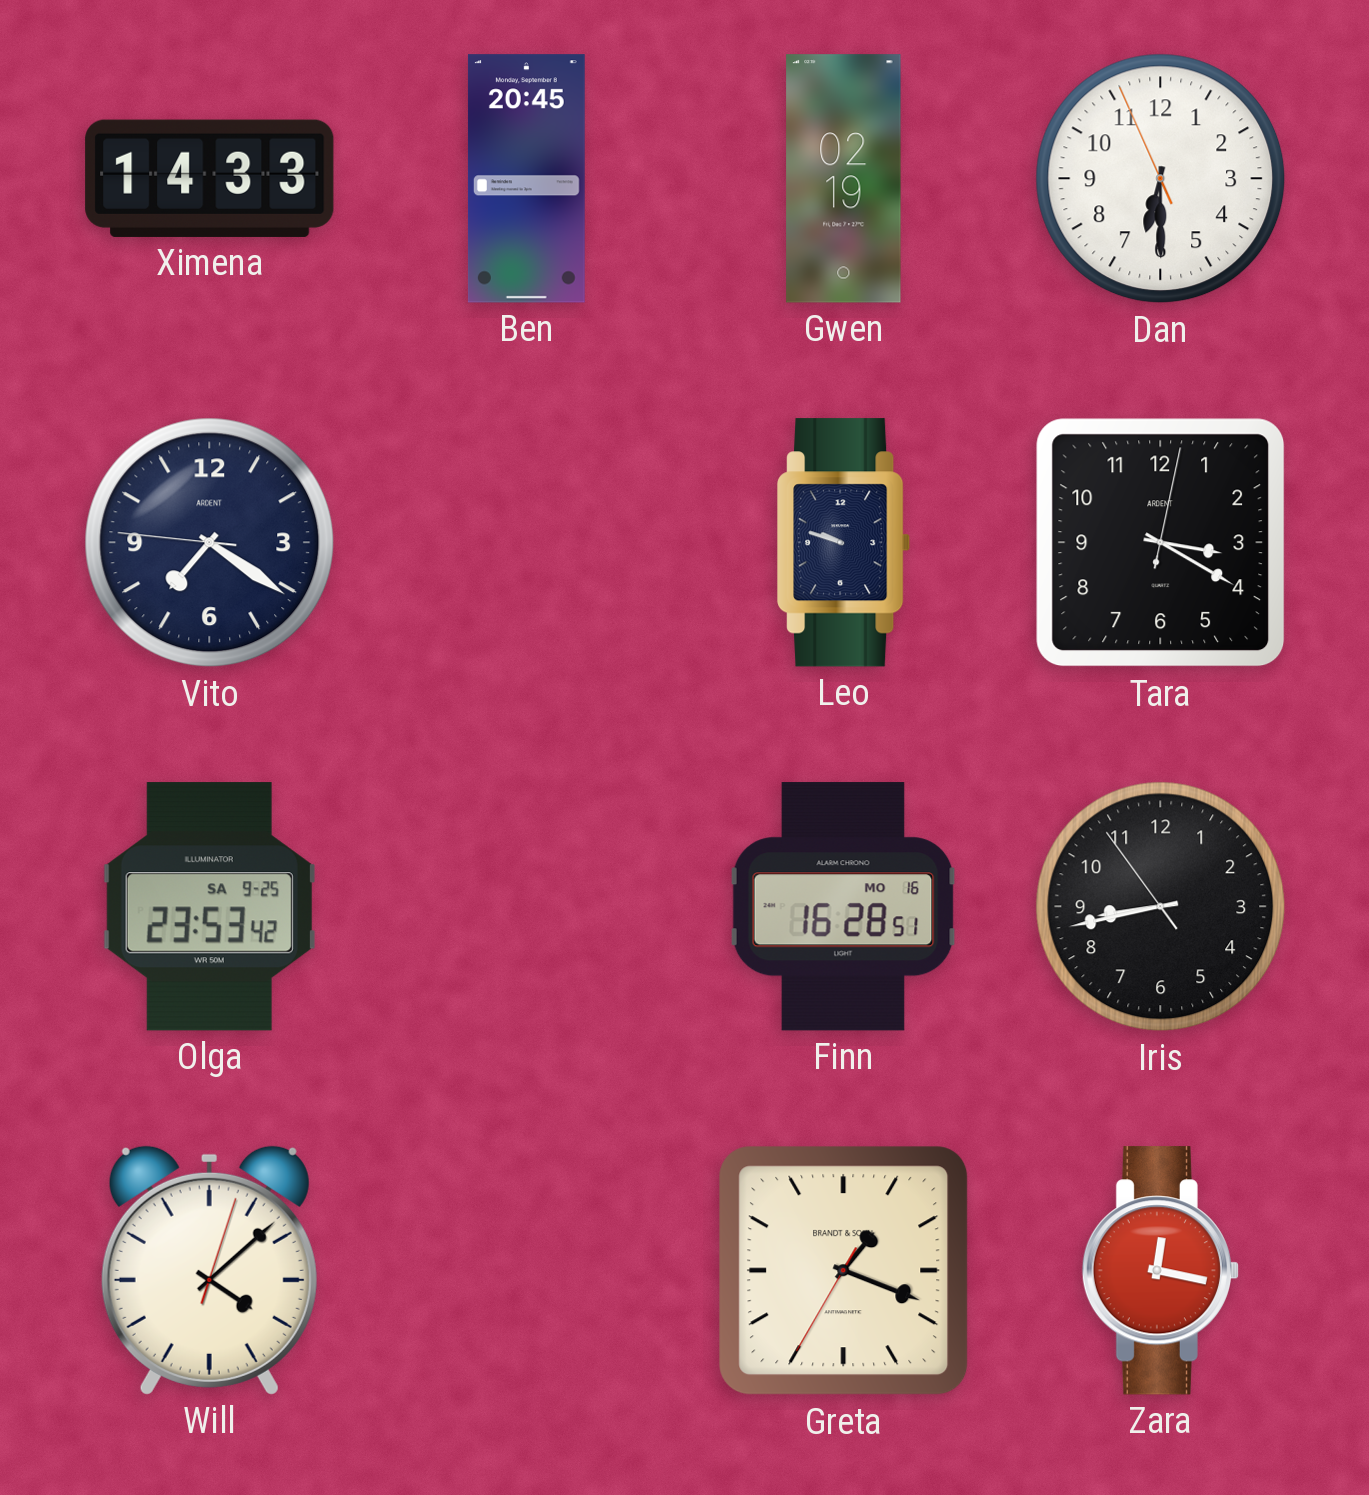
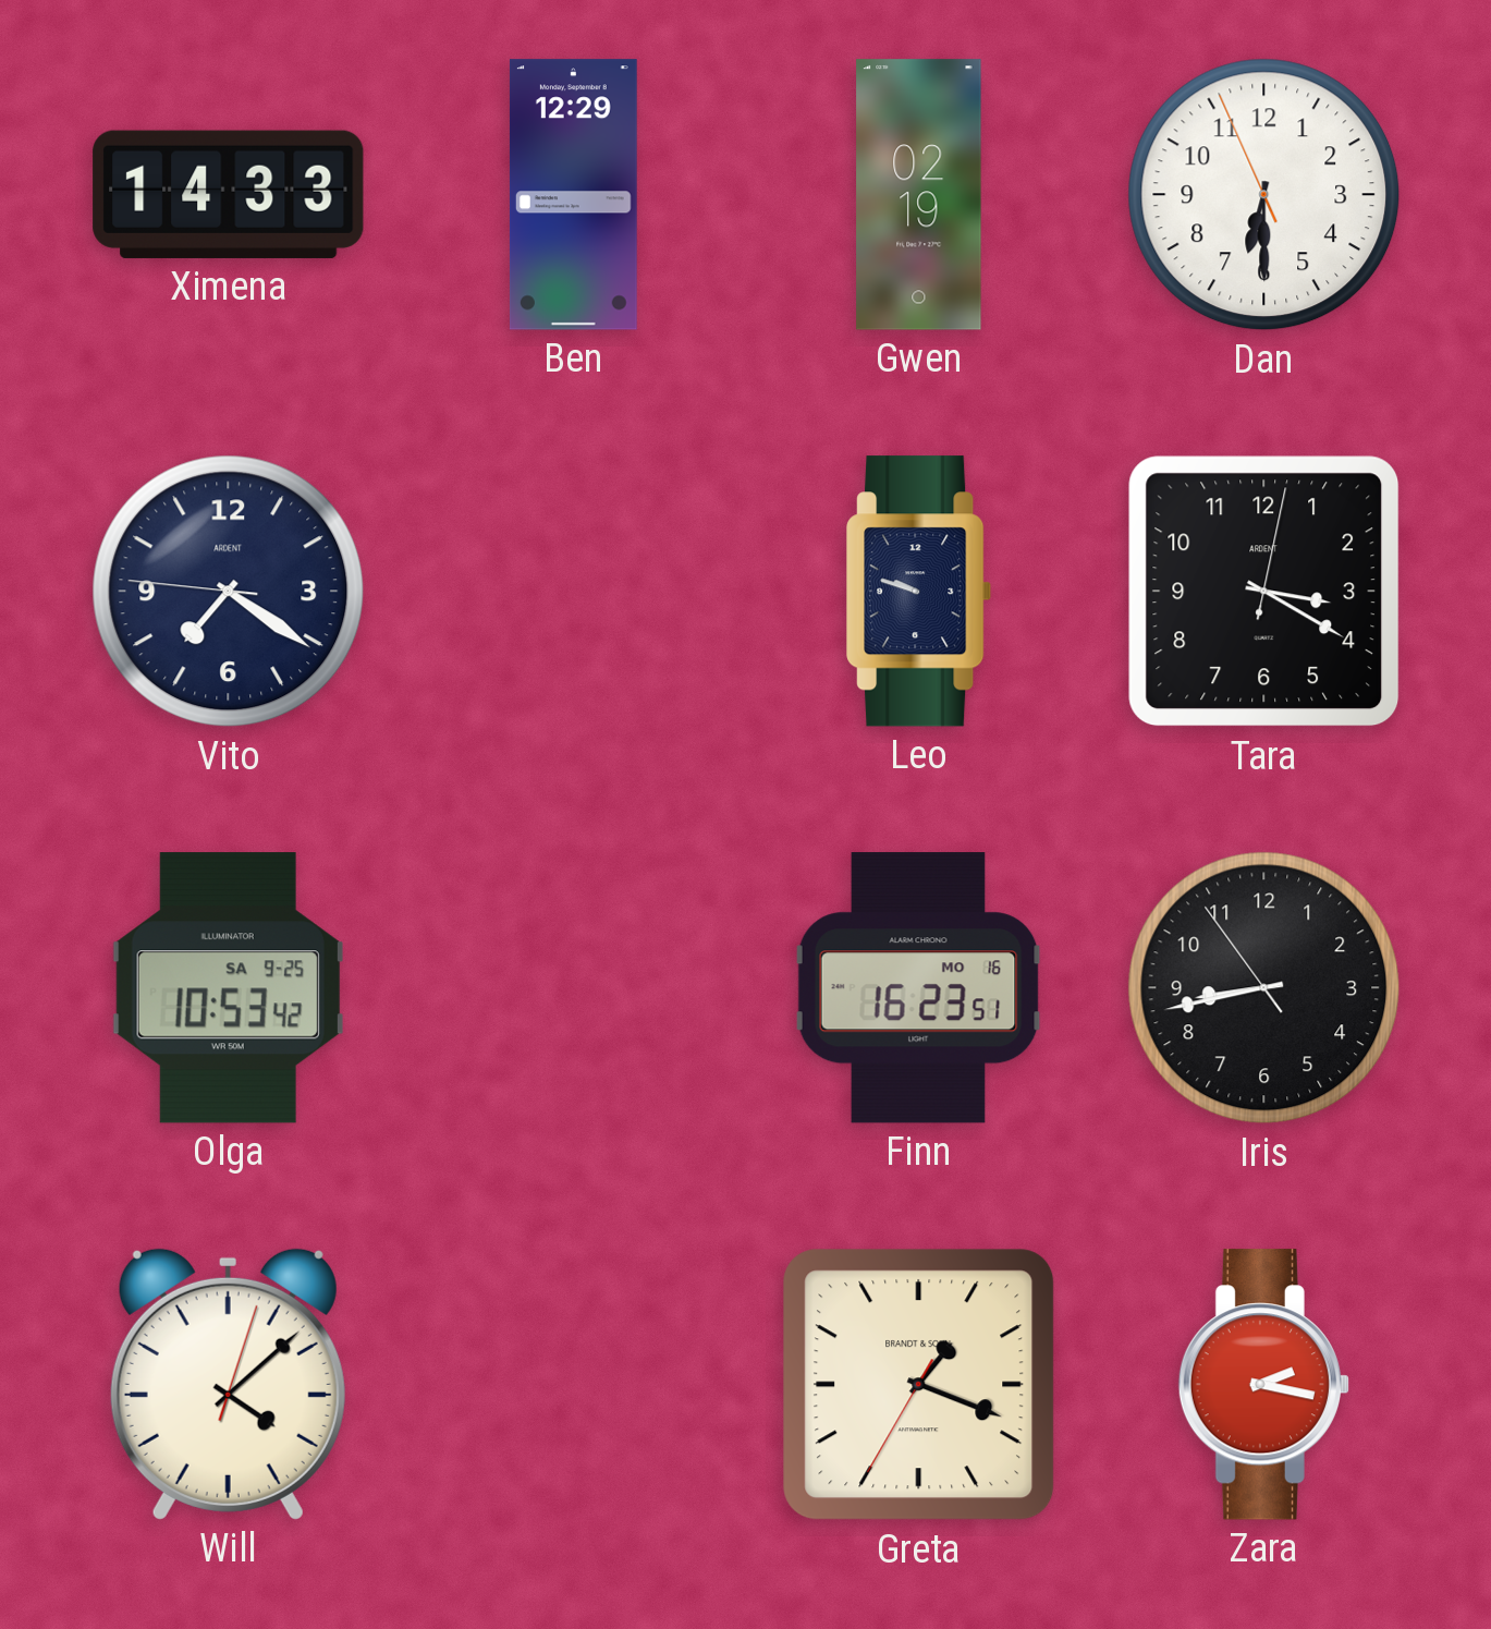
Ben: 20:45 -> 12:29 (573, 195)
Olga: 23:53 -> 10:53 (228, 988)
Finn: 16:28 -> 16:23 (918, 988)
Zara: 12:17 -> 2:17 (1263, 1385)
